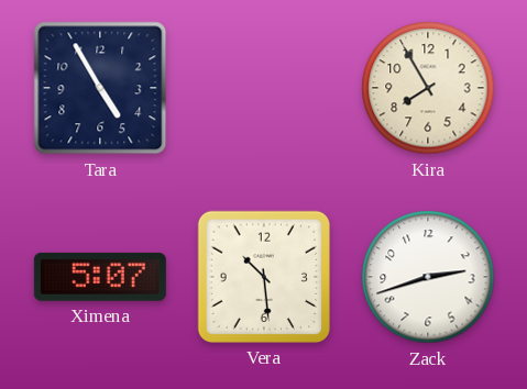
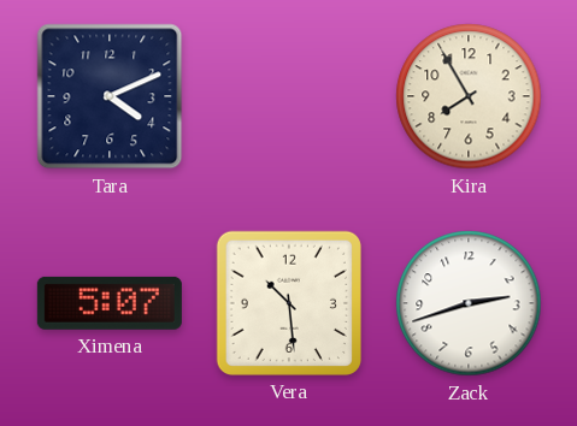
Tara: 4:55 -> 4:11 (110, 96)
